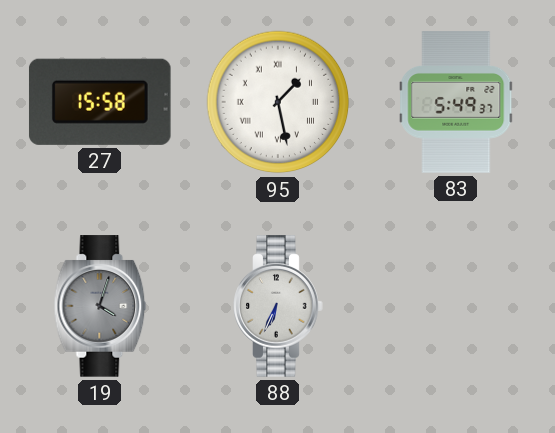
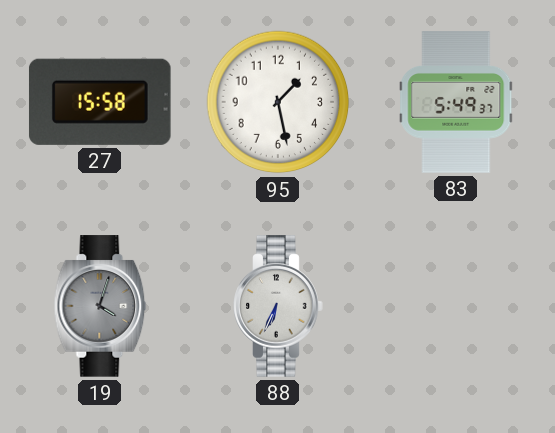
95 numerals: Roman -> Arabic (278, 102)
